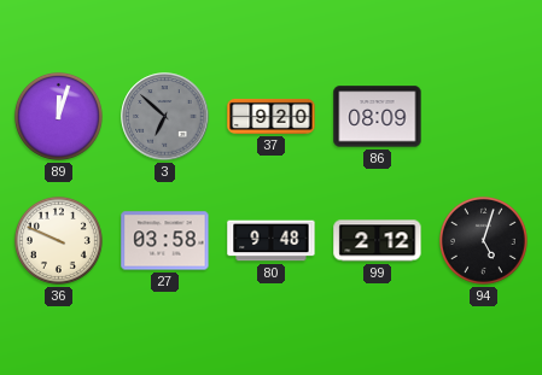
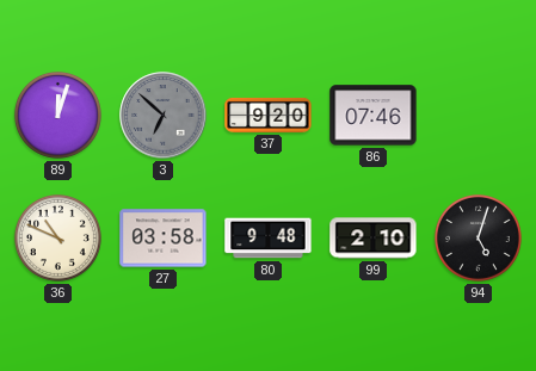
86: 08:09 -> 07:46 (374, 116)
36: 9:49 -> 10:49 (57, 237)
99: 2:12 -> 2:10 (374, 239)
